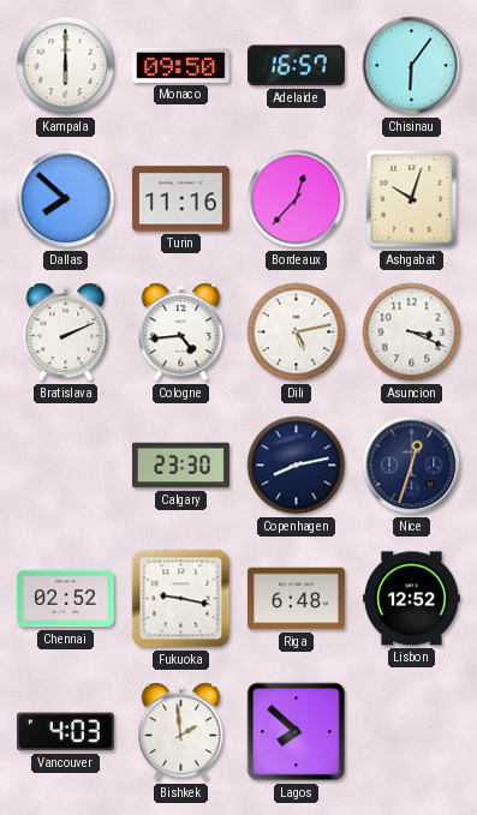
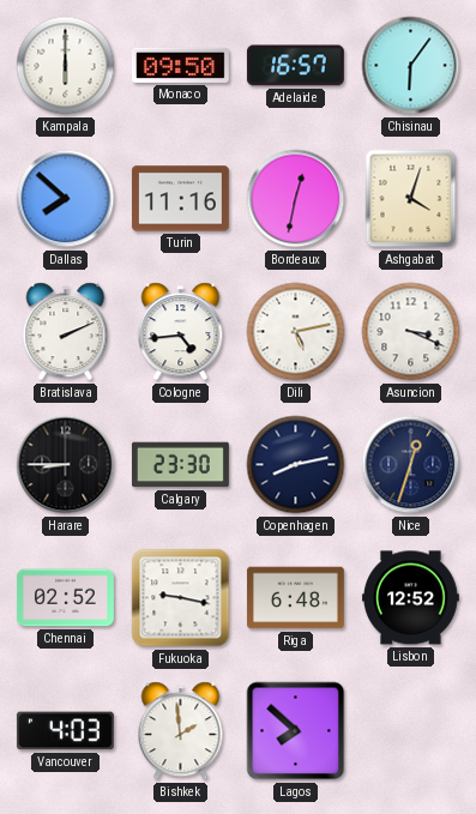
Bordeaux: 12:37 -> 12:32 (296, 199)
Ashgabat: 10:03 -> 4:03 (411, 199)
Harare: none -> 8:45 (66, 465)
